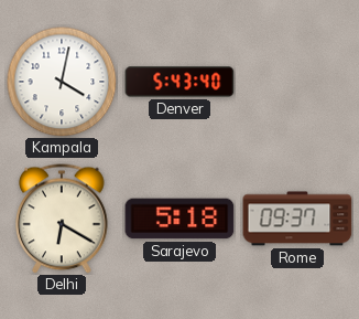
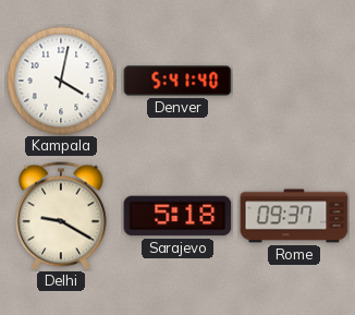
Denver: 5:43 -> 5:41 (177, 81)
Delhi: 6:20 -> 9:20 (61, 216)
